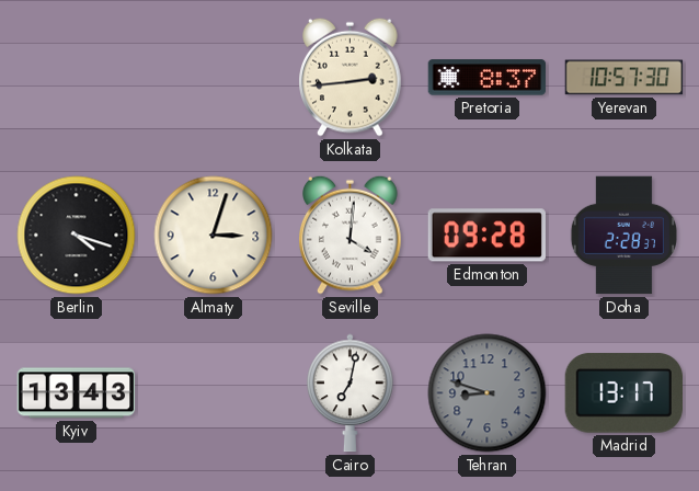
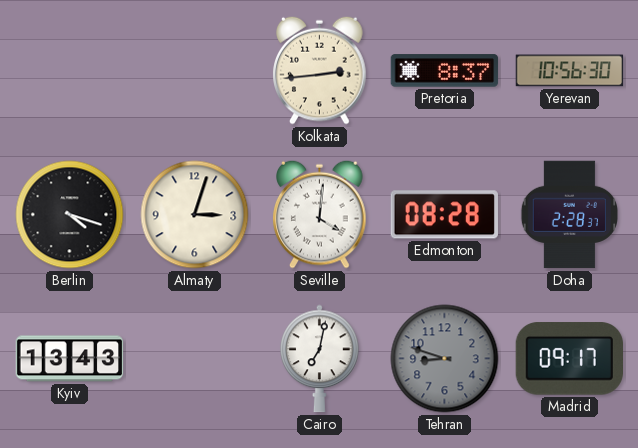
Yerevan: 10:57 -> 10:56 (570, 71)
Edmonton: 09:28 -> 08:28 (444, 215)
Madrid: 13:17 -> 09:17 (569, 359)
